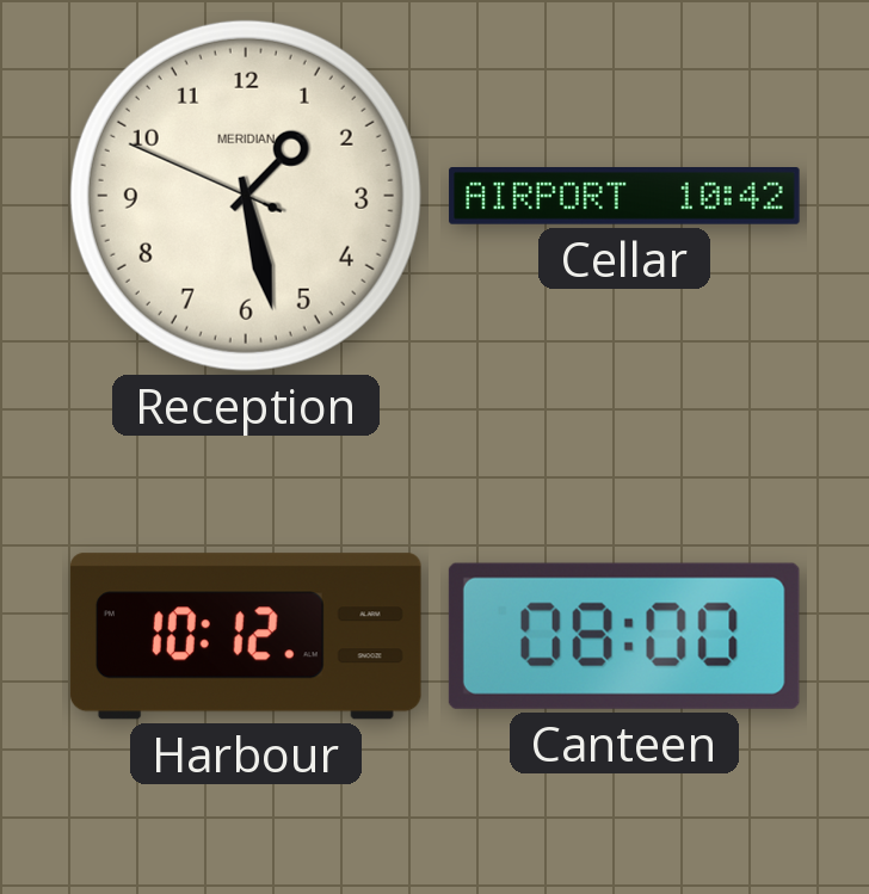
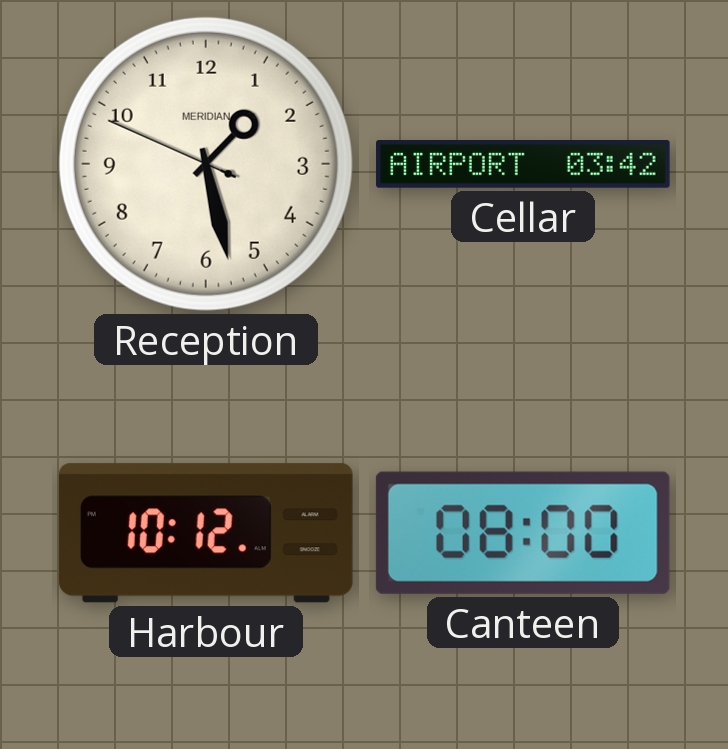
Cellar: 10:42 -> 03:42 (523, 165)
